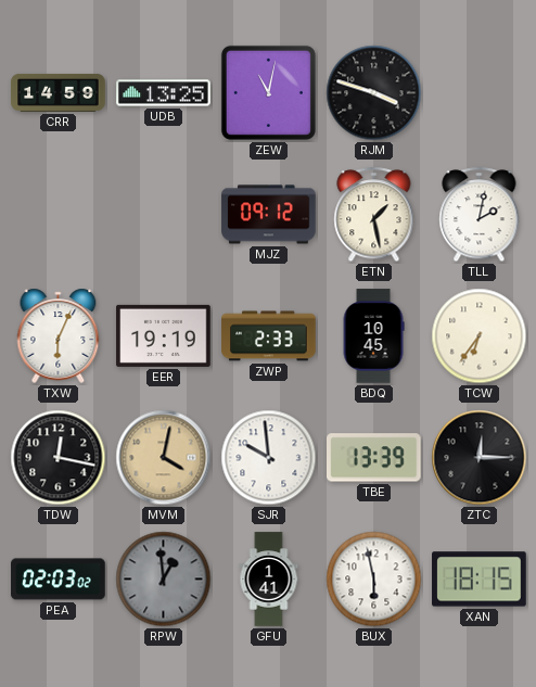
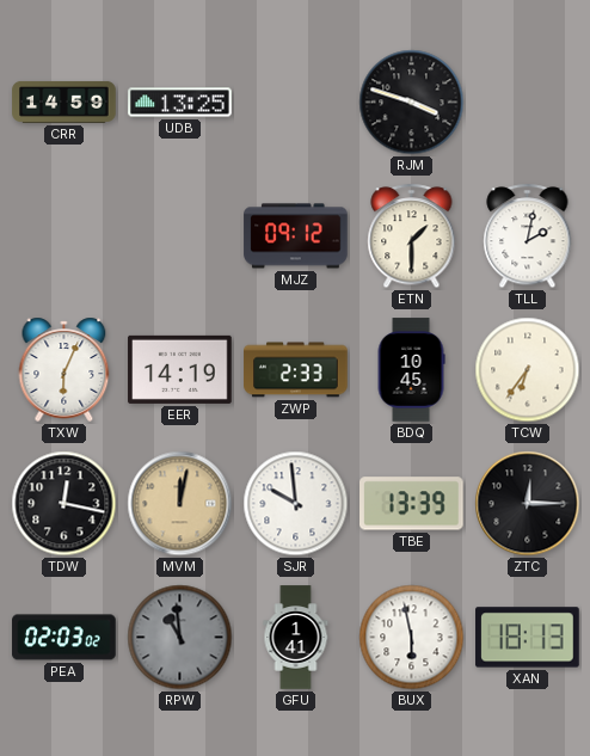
ZEW: 11:02 -> none (268, 92)
ETN: 1:28 -> 1:30 (412, 236)
EER: 19:19 -> 14:19 (180, 369)
MVM: 4:02 -> 12:02 (180, 504)
RPW: 12:59 -> 10:59 (180, 638)
XAN: 18:15 -> 18:13 (528, 638)
